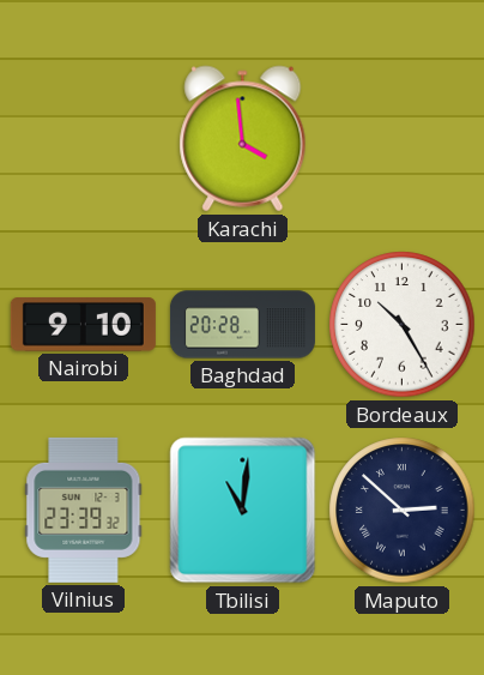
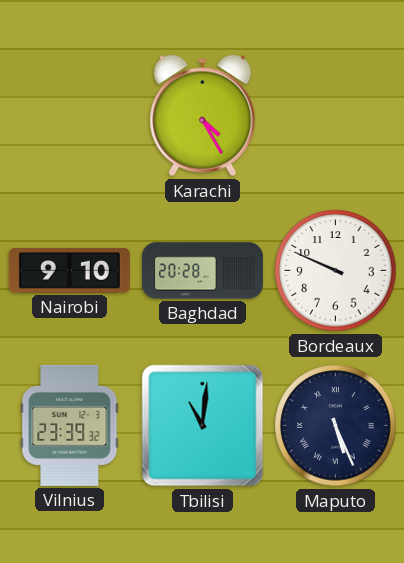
Karachi: 3:59 -> 4:25 (203, 116)
Bordeaux: 10:25 -> 9:49 (336, 271)
Maputo: 2:52 -> 5:26 (336, 426)
